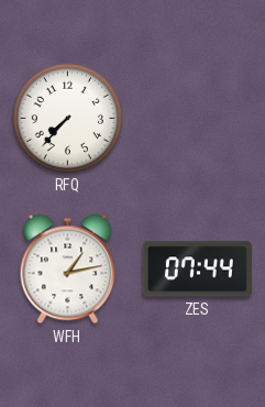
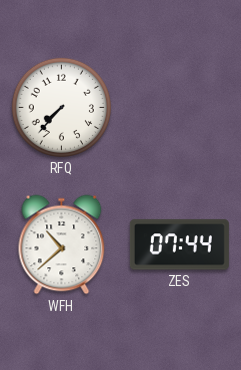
WFH: 1:13 -> 10:38 (62, 245)
